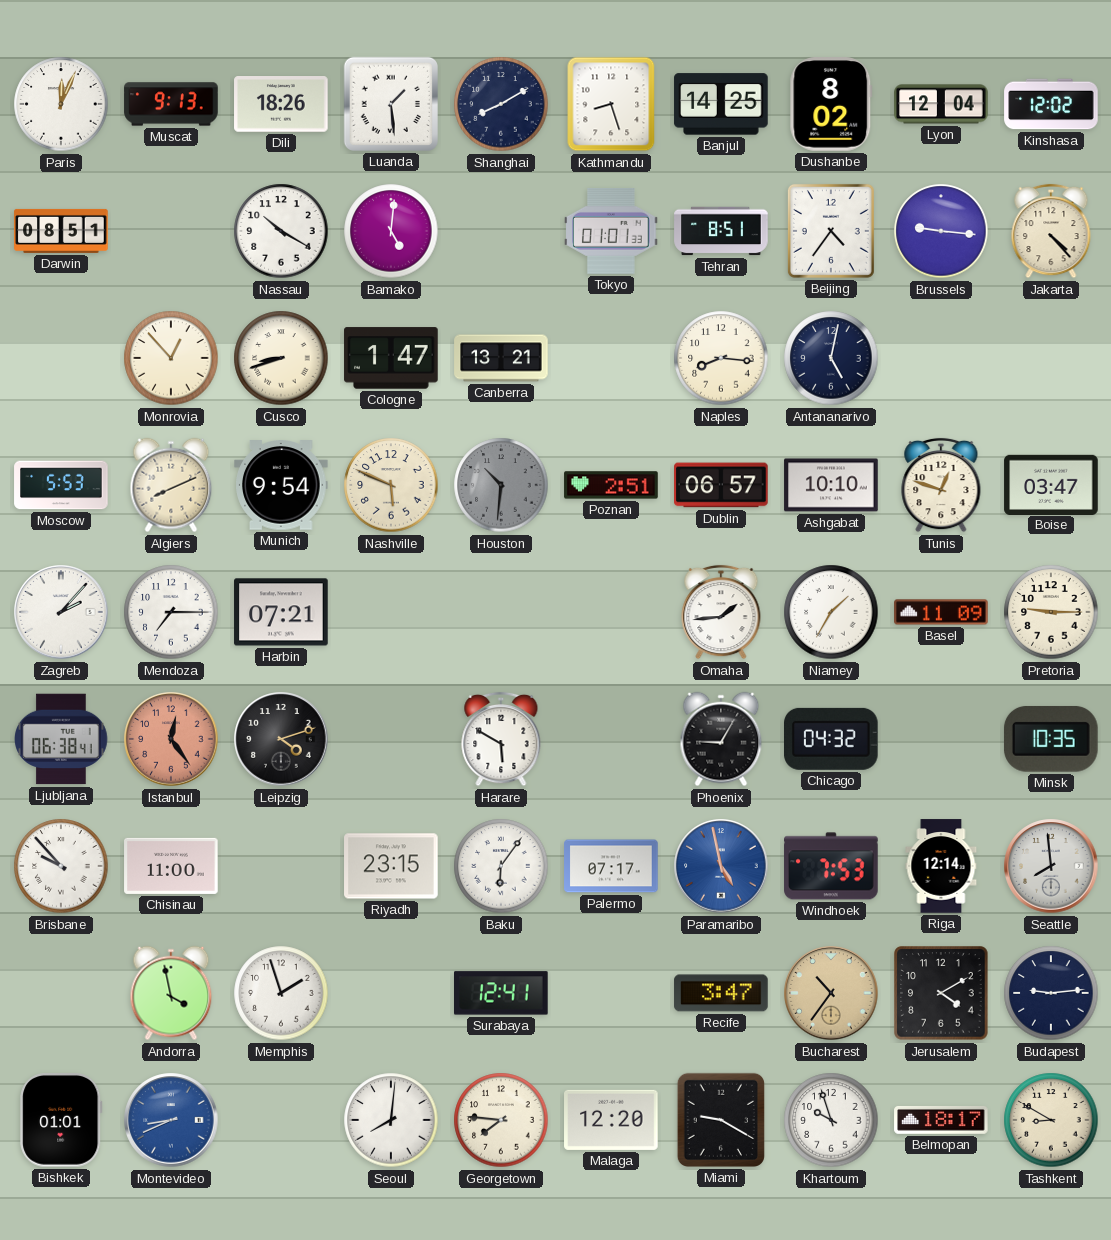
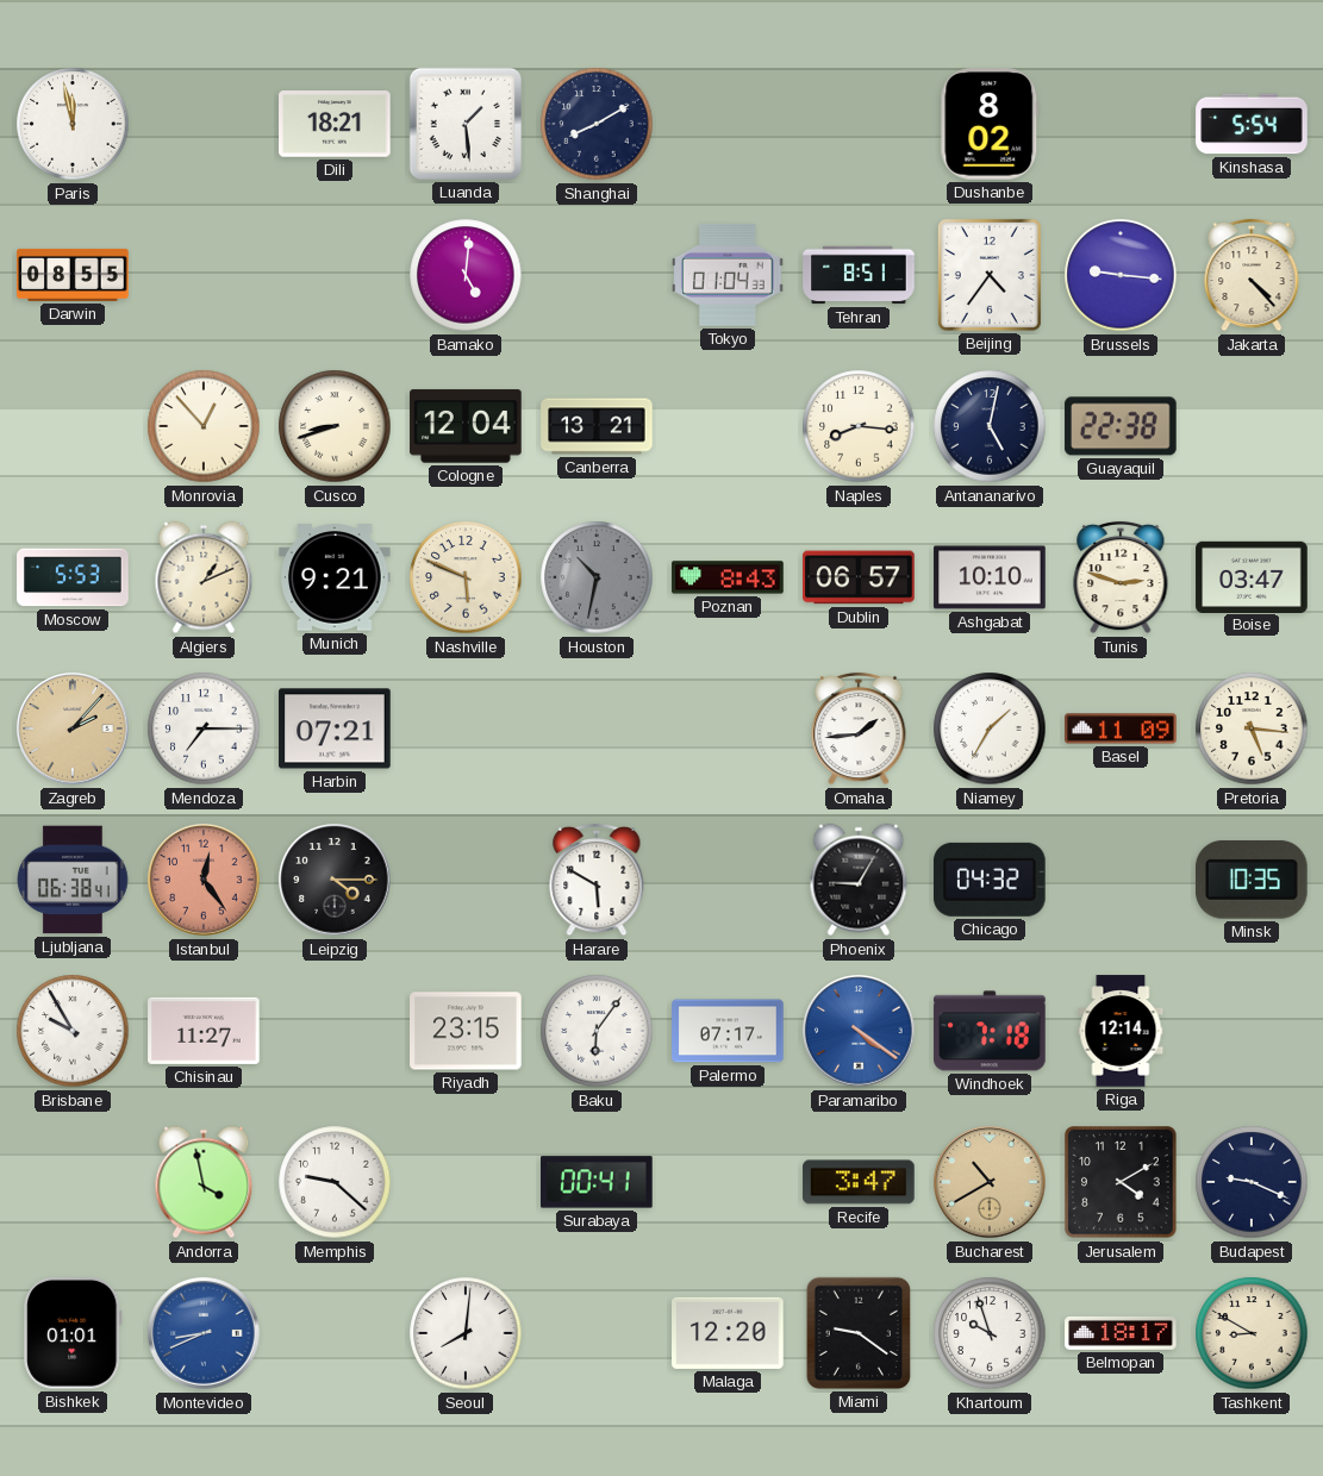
Paris: 12:04 -> 11:58 (73, 124)
Muscat: 9:13 -> none (171, 104)
Dili: 18:26 -> 18:21 (335, 125)
Kathmandu: 8:27 -> none (611, 104)
Banjul: 14:25 -> none (721, 104)
Lyon: 12:04 -> none (941, 104)
Kinshasa: 12:02 -> 5:54 (1252, 124)
Darwin: 08:51 -> 08:55 (73, 275)
Nassau: 10:20 -> none (281, 231)
Tokyo: 01:01 -> 01:04 (728, 276)
Cologne: 1:47 -> 12:04 (466, 426)
Guayaquil: none -> 22:38 (1121, 426)
Algiers: 8:11 -> 1:11 (204, 577)
Munich: 9:54 -> 9:21 (335, 577)
Houston: 10:31 -> 10:32 (597, 577)
Poznan: 2:51 -> 8:43 (728, 577)
Tunis: 12:48 -> 2:48 (1121, 577)
Zagreb dial: white -> champagne (73, 728)
Pretoria: 9:15 -> 5:16 (1252, 728)
Leipzig: 4:12 -> 4:15 (335, 880)
Brisbane: 9:53 -> 9:55 (73, 1031)
Chisinau: 11:00 -> 11:27 (204, 1031)
Paramaribo: 4:58 -> 4:21 (859, 1031)
Windhoek: 7:53 -> 7:18 (990, 1031)
Seattle: 7:59 -> none (1051, 866)
Memphis: 1:57 -> 9:22 (335, 1182)
Surabaya: 12:41 -> 00:41 (598, 1182)
Bucharest: 10:36 -> 10:40 (990, 1182)
Budapest: 9:14 -> 9:19 (1252, 1182)
Georgetown: 7:46 -> none (501, 1120)
Miami: 9:20 -> 9:21 (859, 1333)
